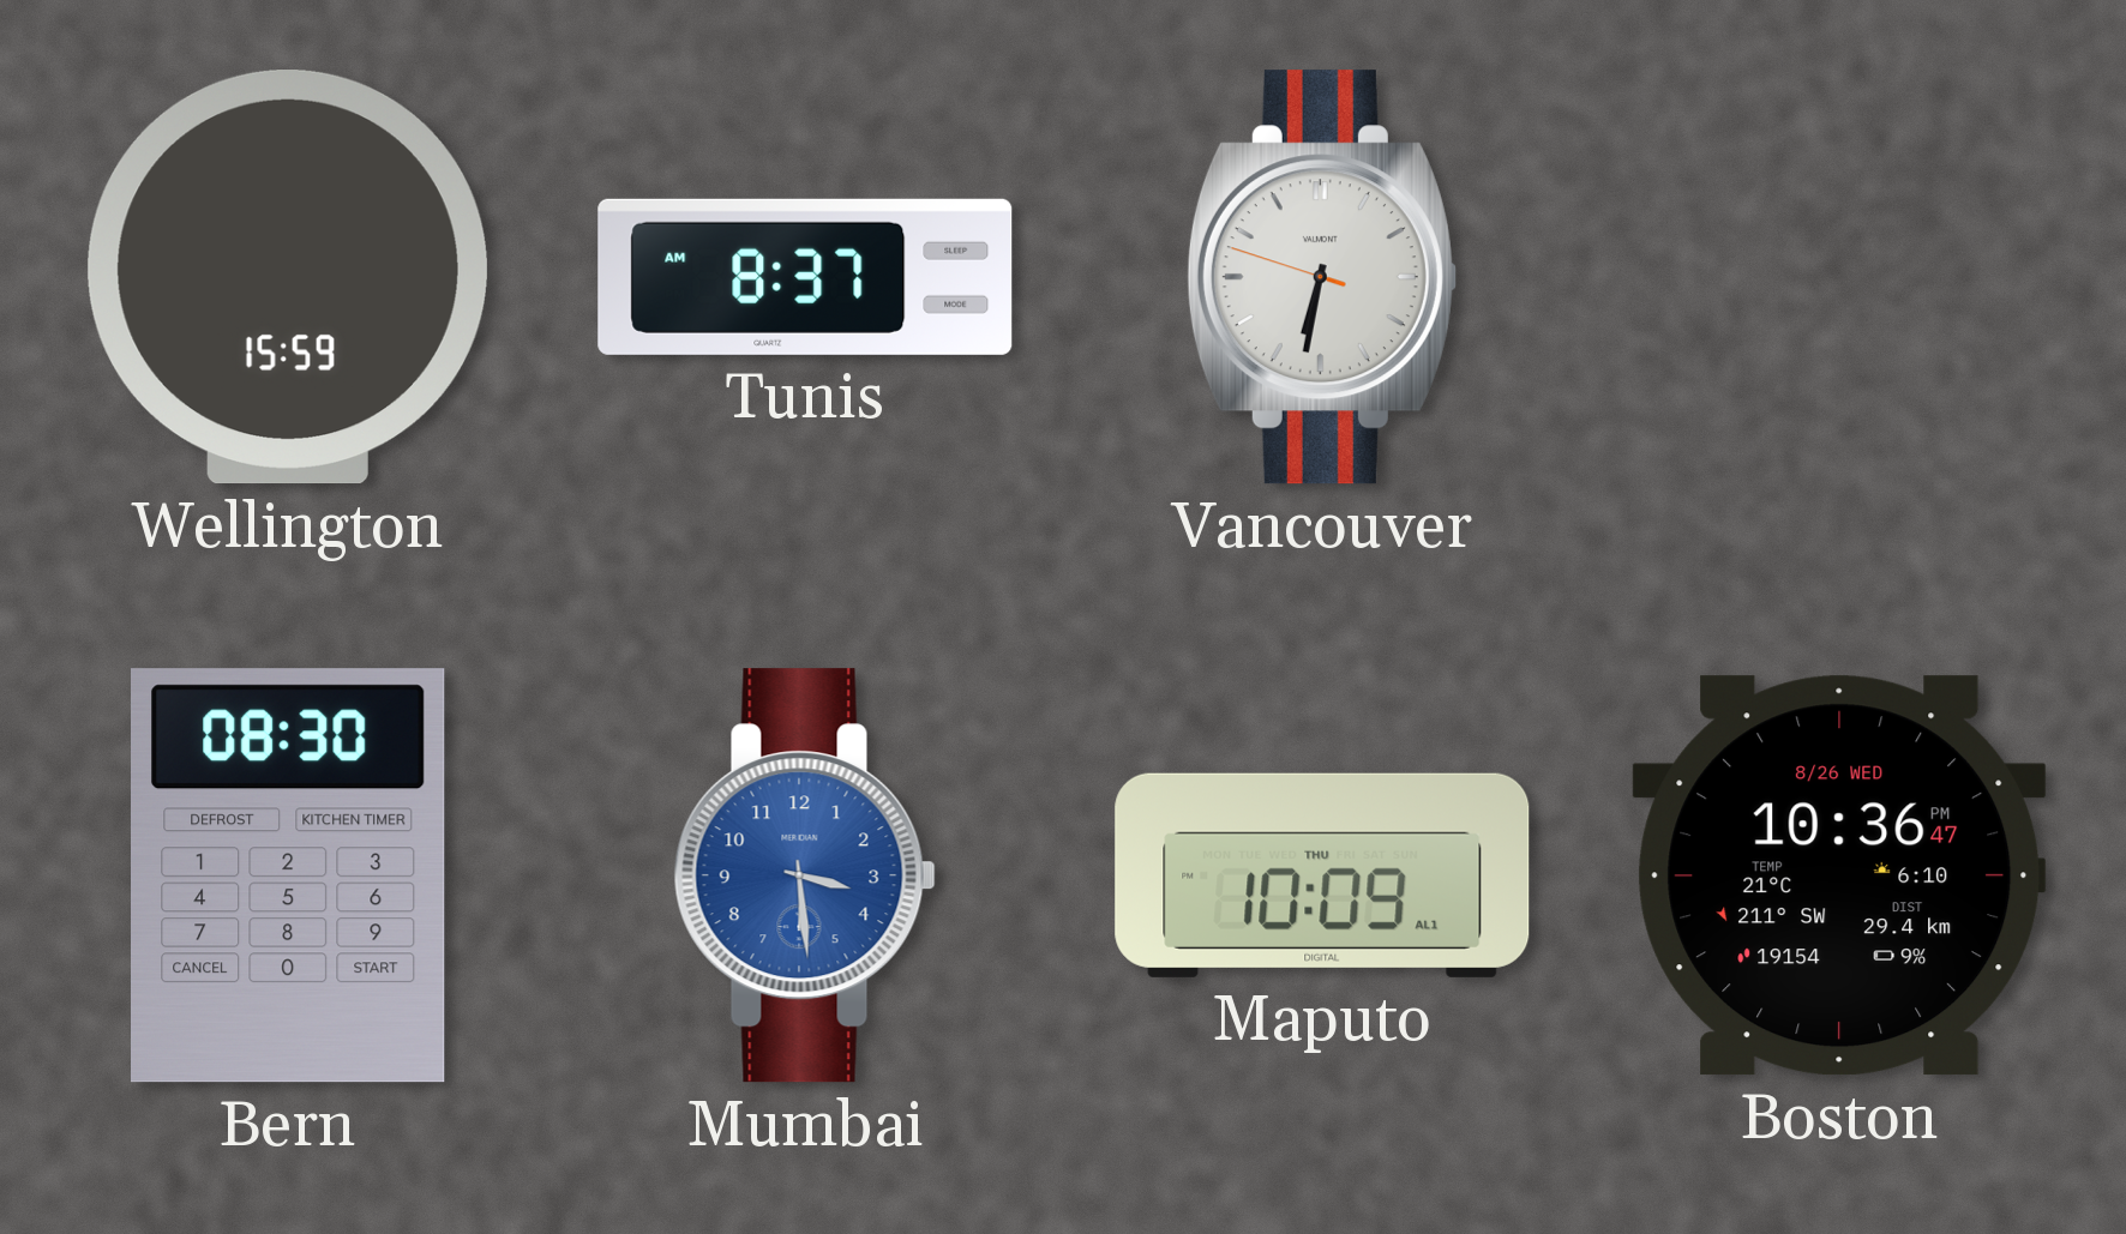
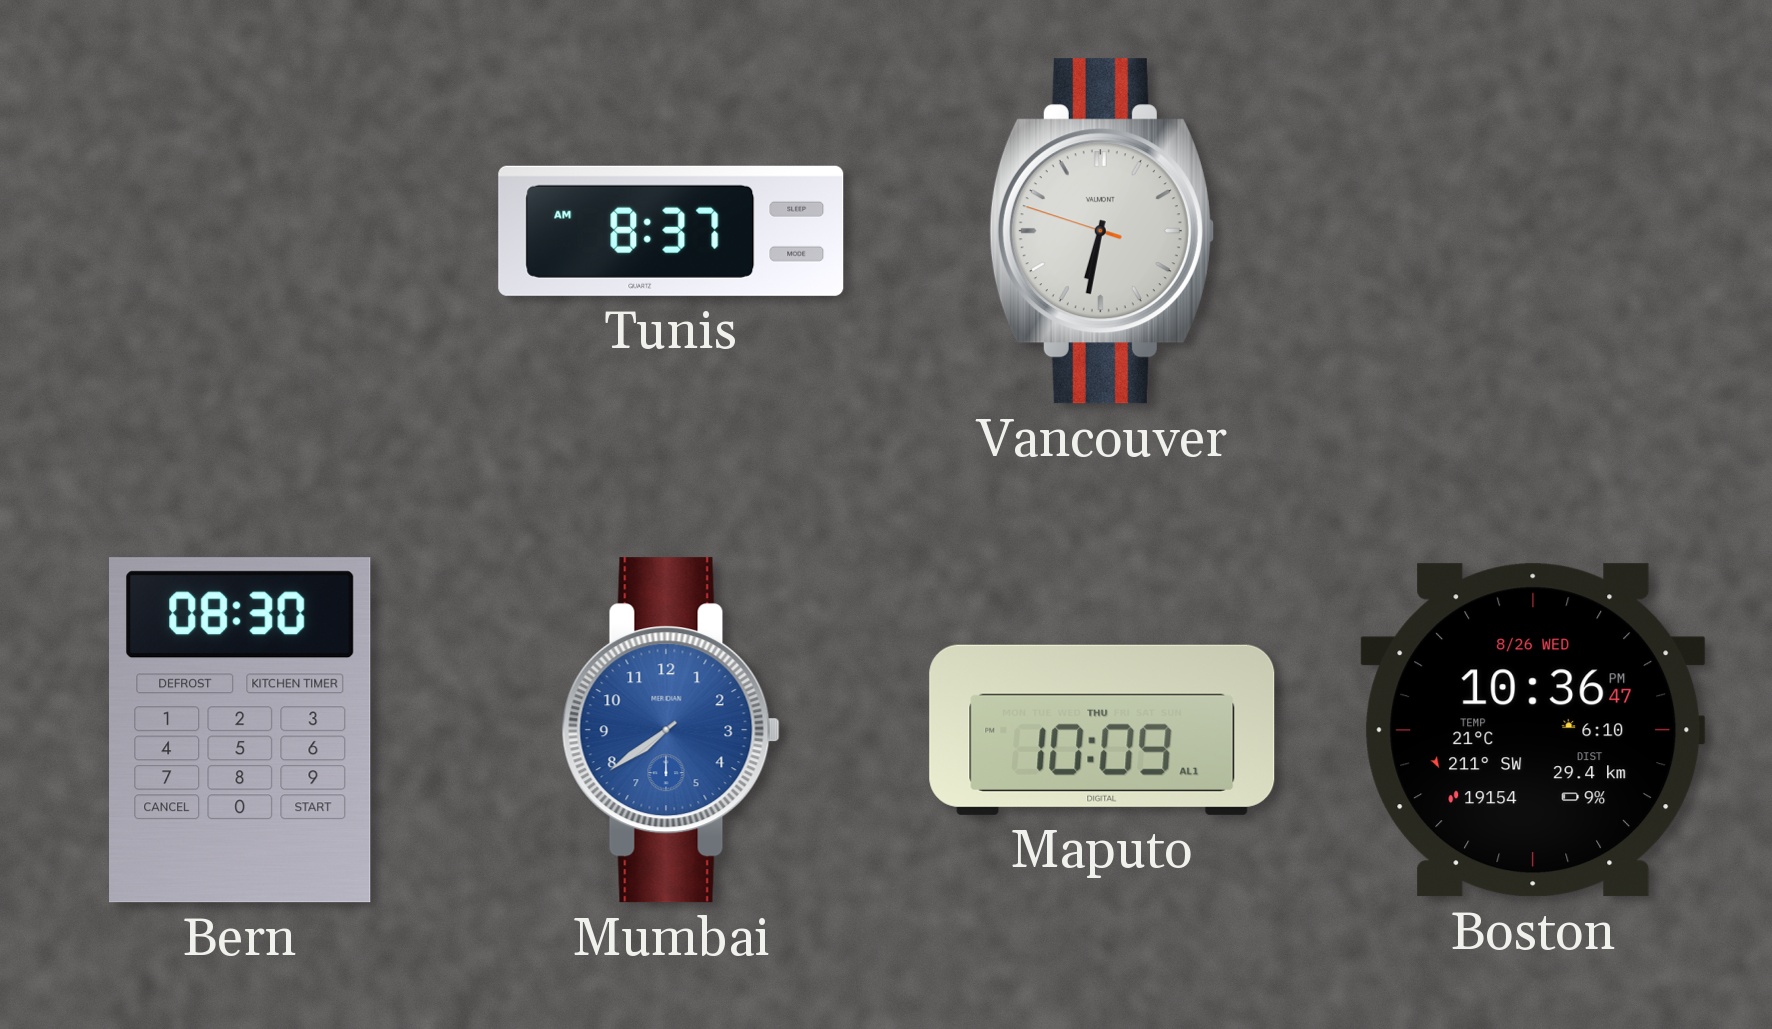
Wellington: 15:59 -> none (288, 278)
Mumbai: 3:29 -> 7:39 (671, 730)
